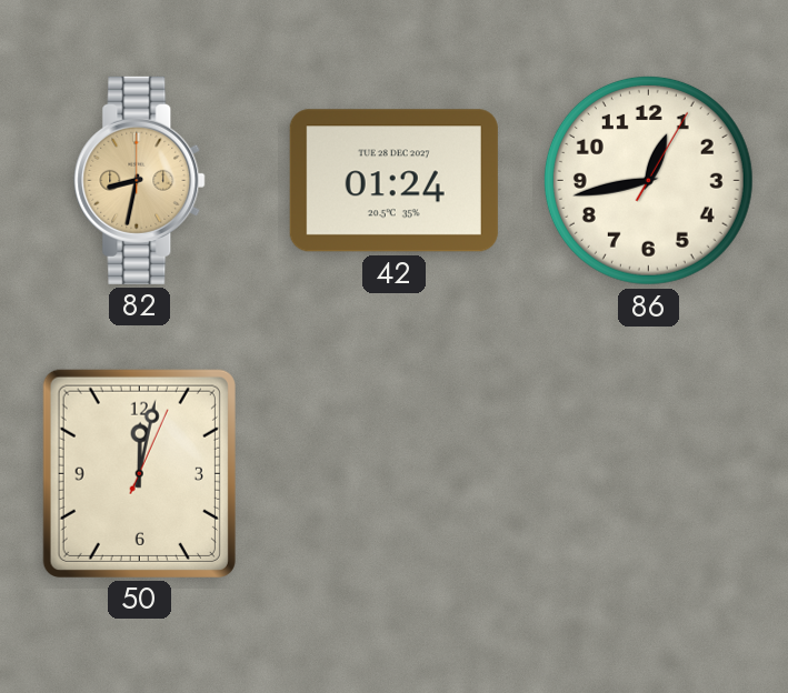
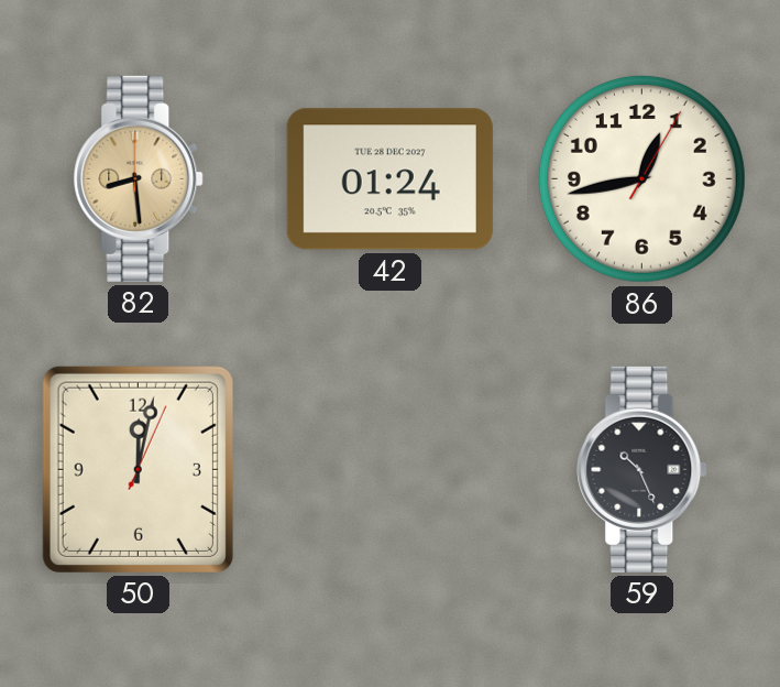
82: 8:32 -> 8:29 (139, 178)
59: none -> 10:26 (642, 469)
